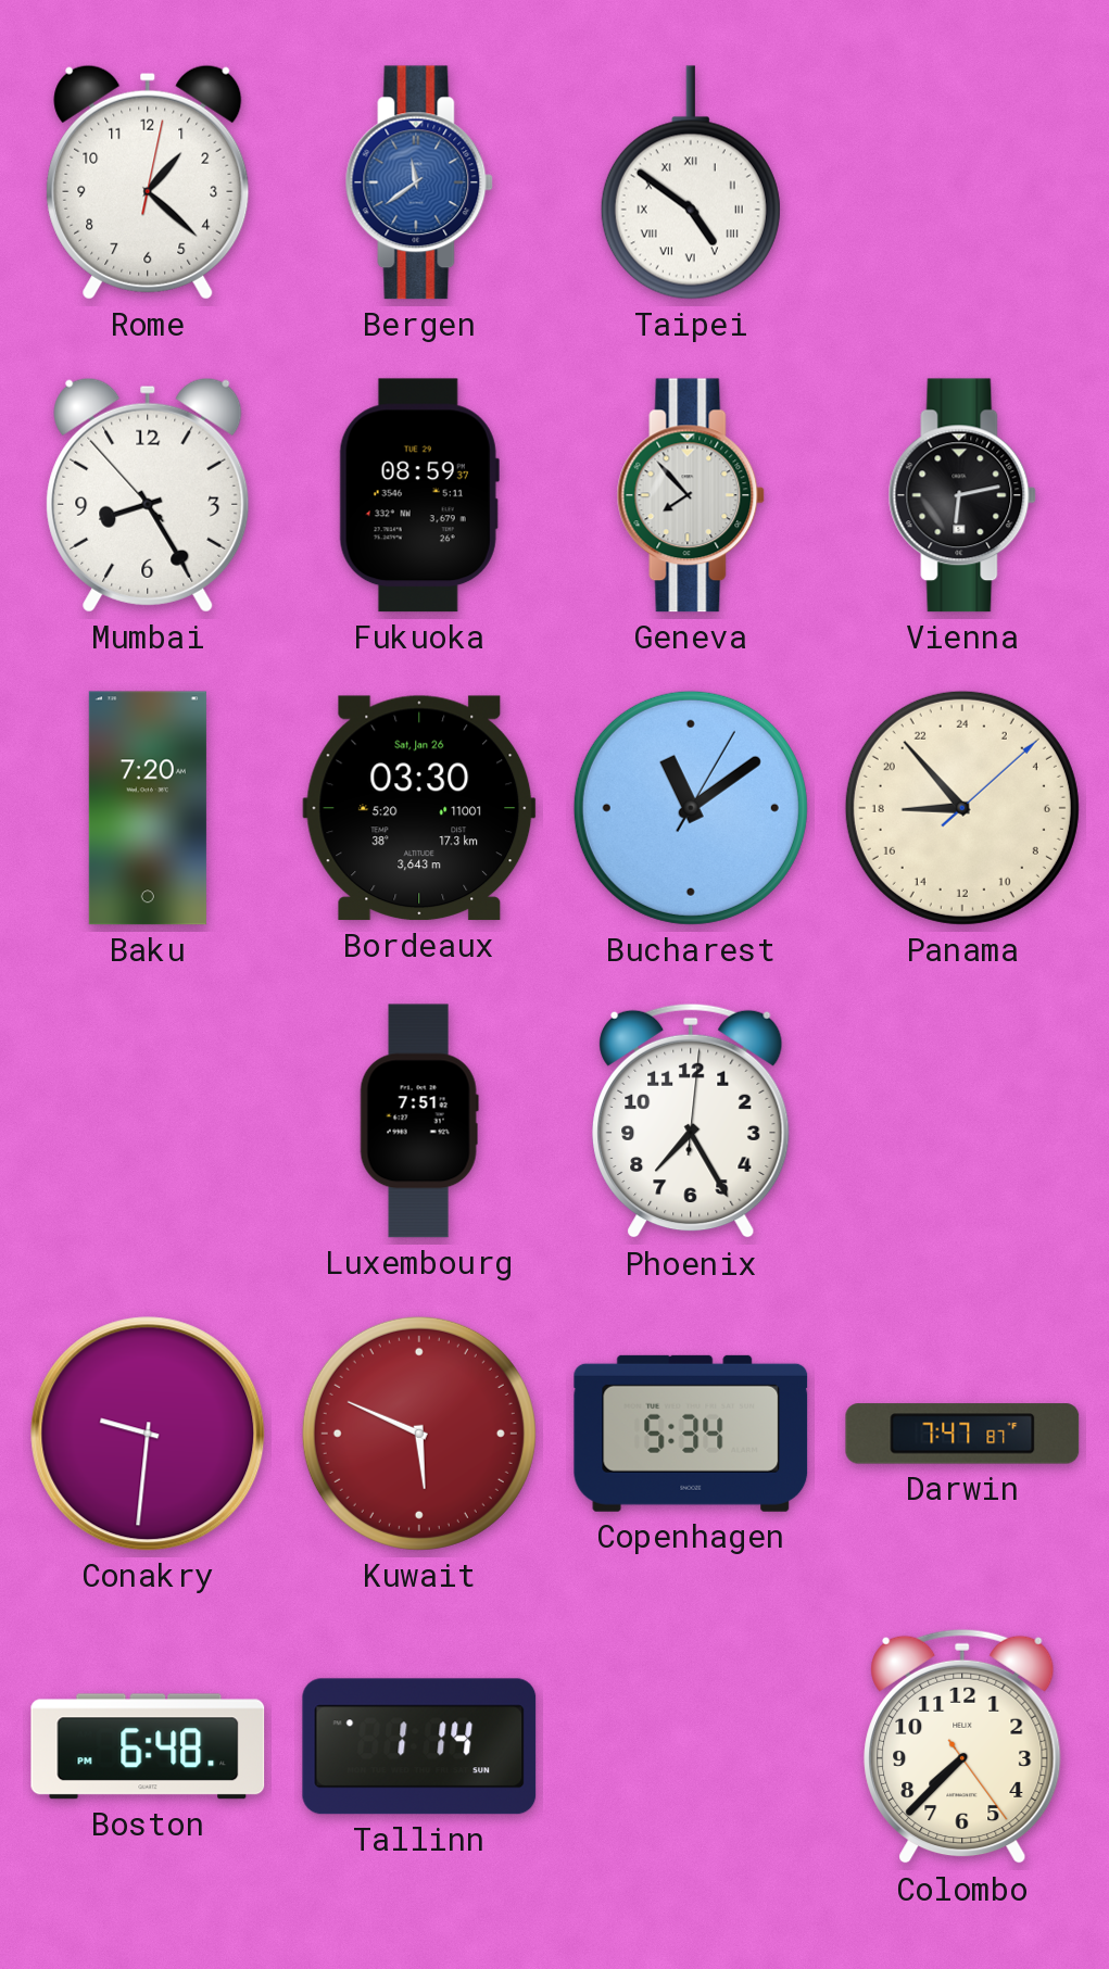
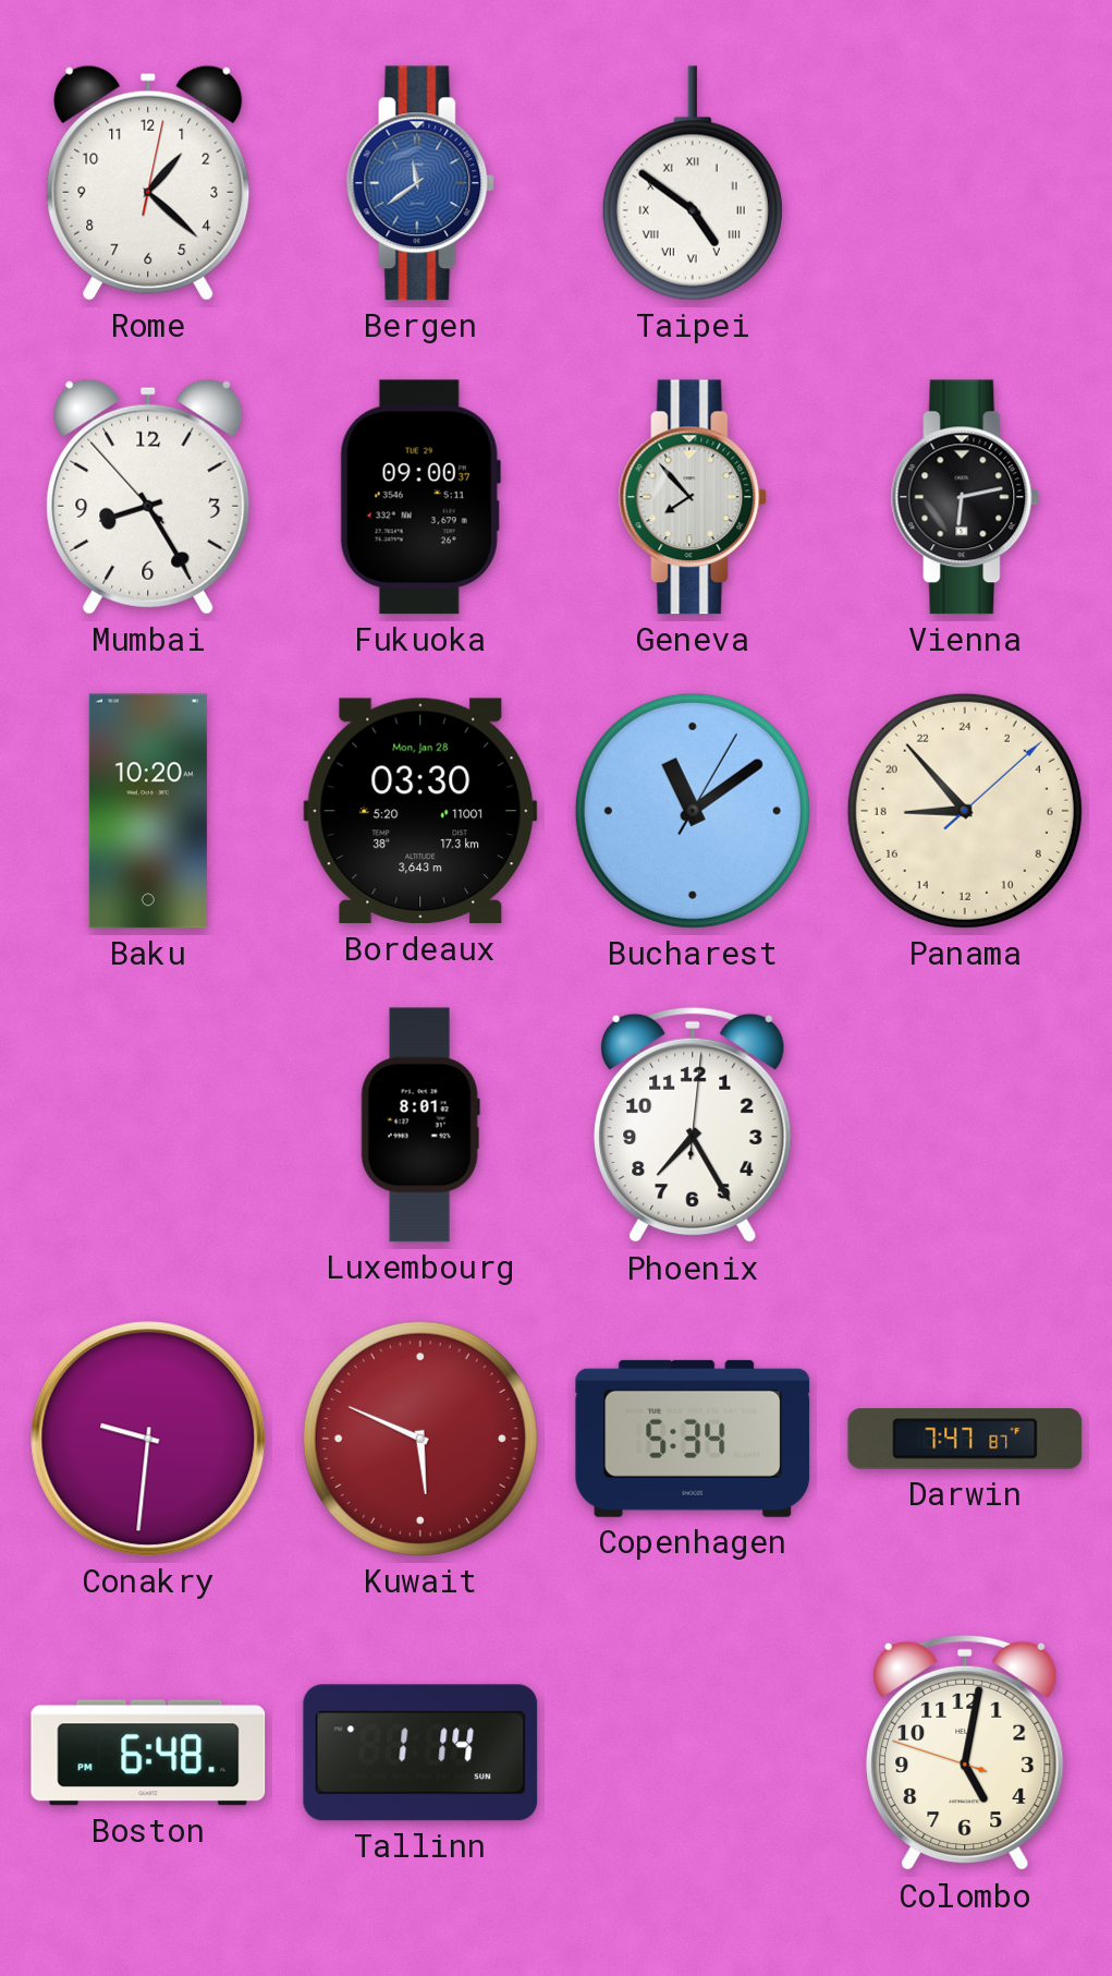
Fukuoka: 08:59 -> 09:00 (420, 497)
Baku: 7:20 -> 10:20 (148, 811)
Bordeaux date: Sat, Jan 26 -> Mon, Jan 28 (420, 811)
Luxembourg: 7:51 -> 8:01 (420, 1125)
Colombo: 7:37 -> 5:01 (965, 1753)
